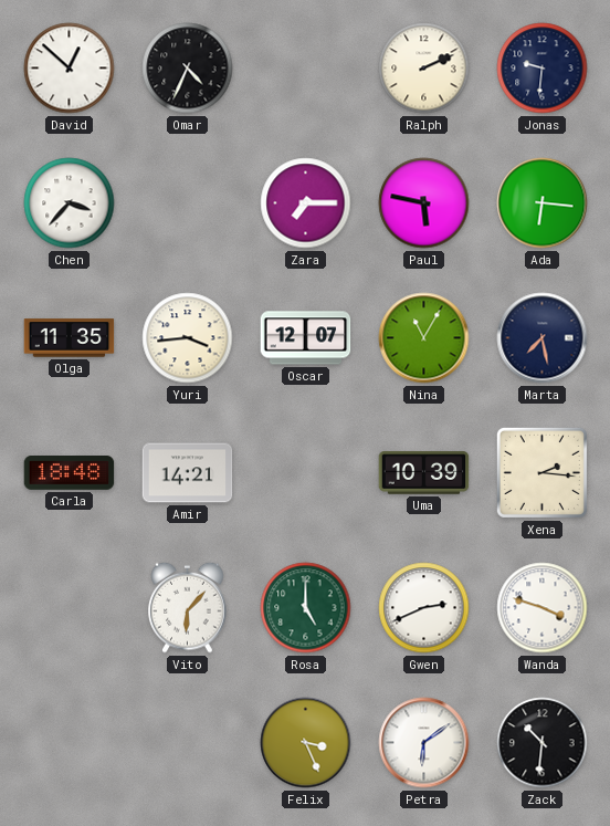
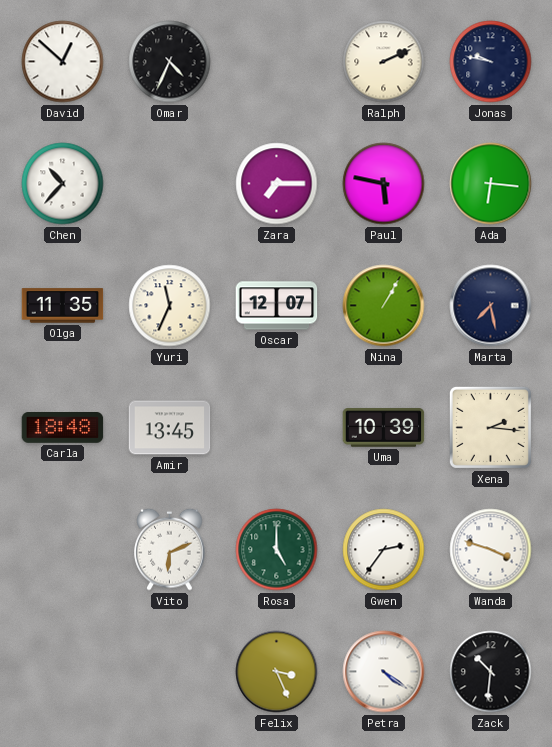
Jonas: 9:31 -> 9:47 (491, 62)
Chen: 3:37 -> 10:37 (63, 184)
Yuri: 3:44 -> 11:34 (170, 306)
Nina: 11:05 -> 1:05 (384, 306)
Amir: 14:21 -> 13:45 (170, 428)
Vito: 6:07 -> 6:11 (170, 549)
Gwen: 2:41 -> 2:36 (384, 550)
Petra: 6:09 -> 4:21 (384, 672)
